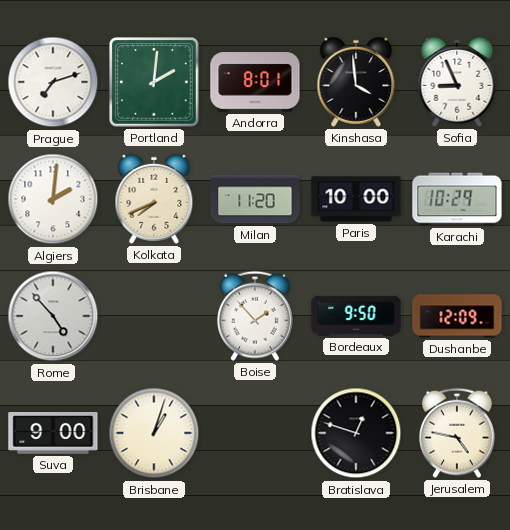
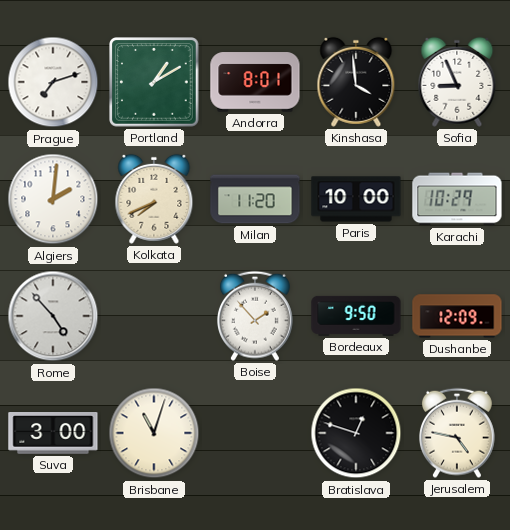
Portland: 2:01 -> 1:10 (155, 83)
Suva: 9:00 -> 3:00 (53, 434)
Brisbane: 1:03 -> 11:03 (154, 433)
